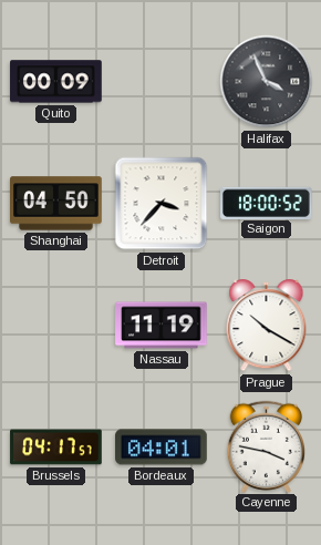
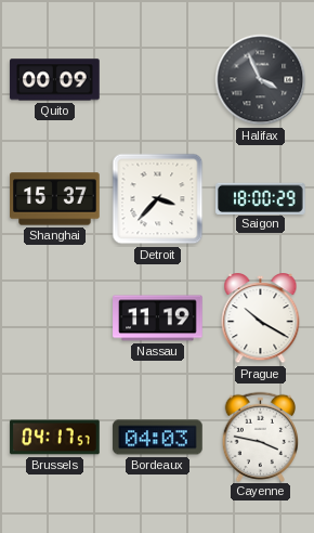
Shanghai: 04:50 -> 15:37 (55, 199)
Saigon: 18:00:52 -> 18:00:29 (261, 198)
Bordeaux: 04:01 -> 04:03 (158, 438)
